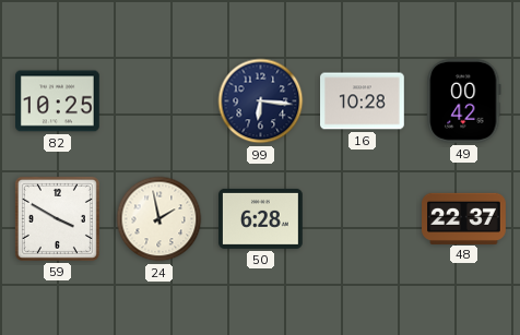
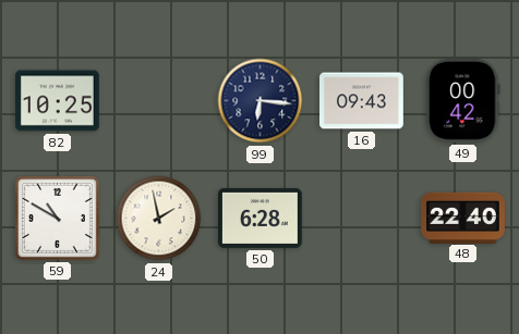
16: 10:28 -> 09:43 (362, 101)
59: 3:50 -> 10:50 (57, 218)
48: 22:37 -> 22:40 (463, 218)
